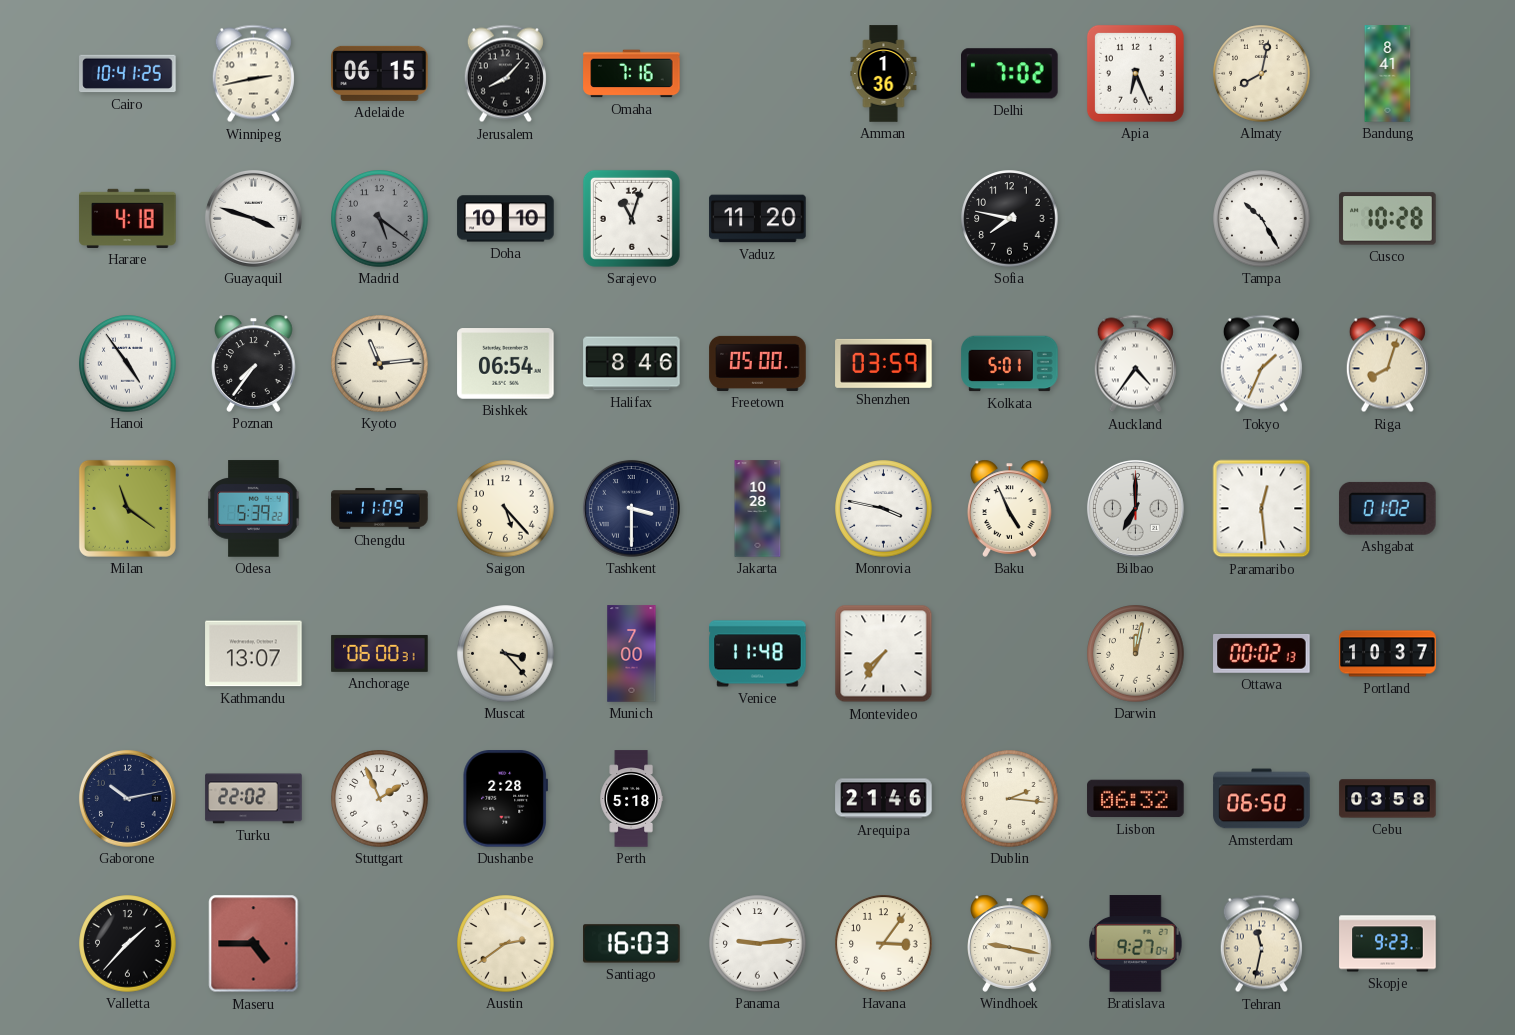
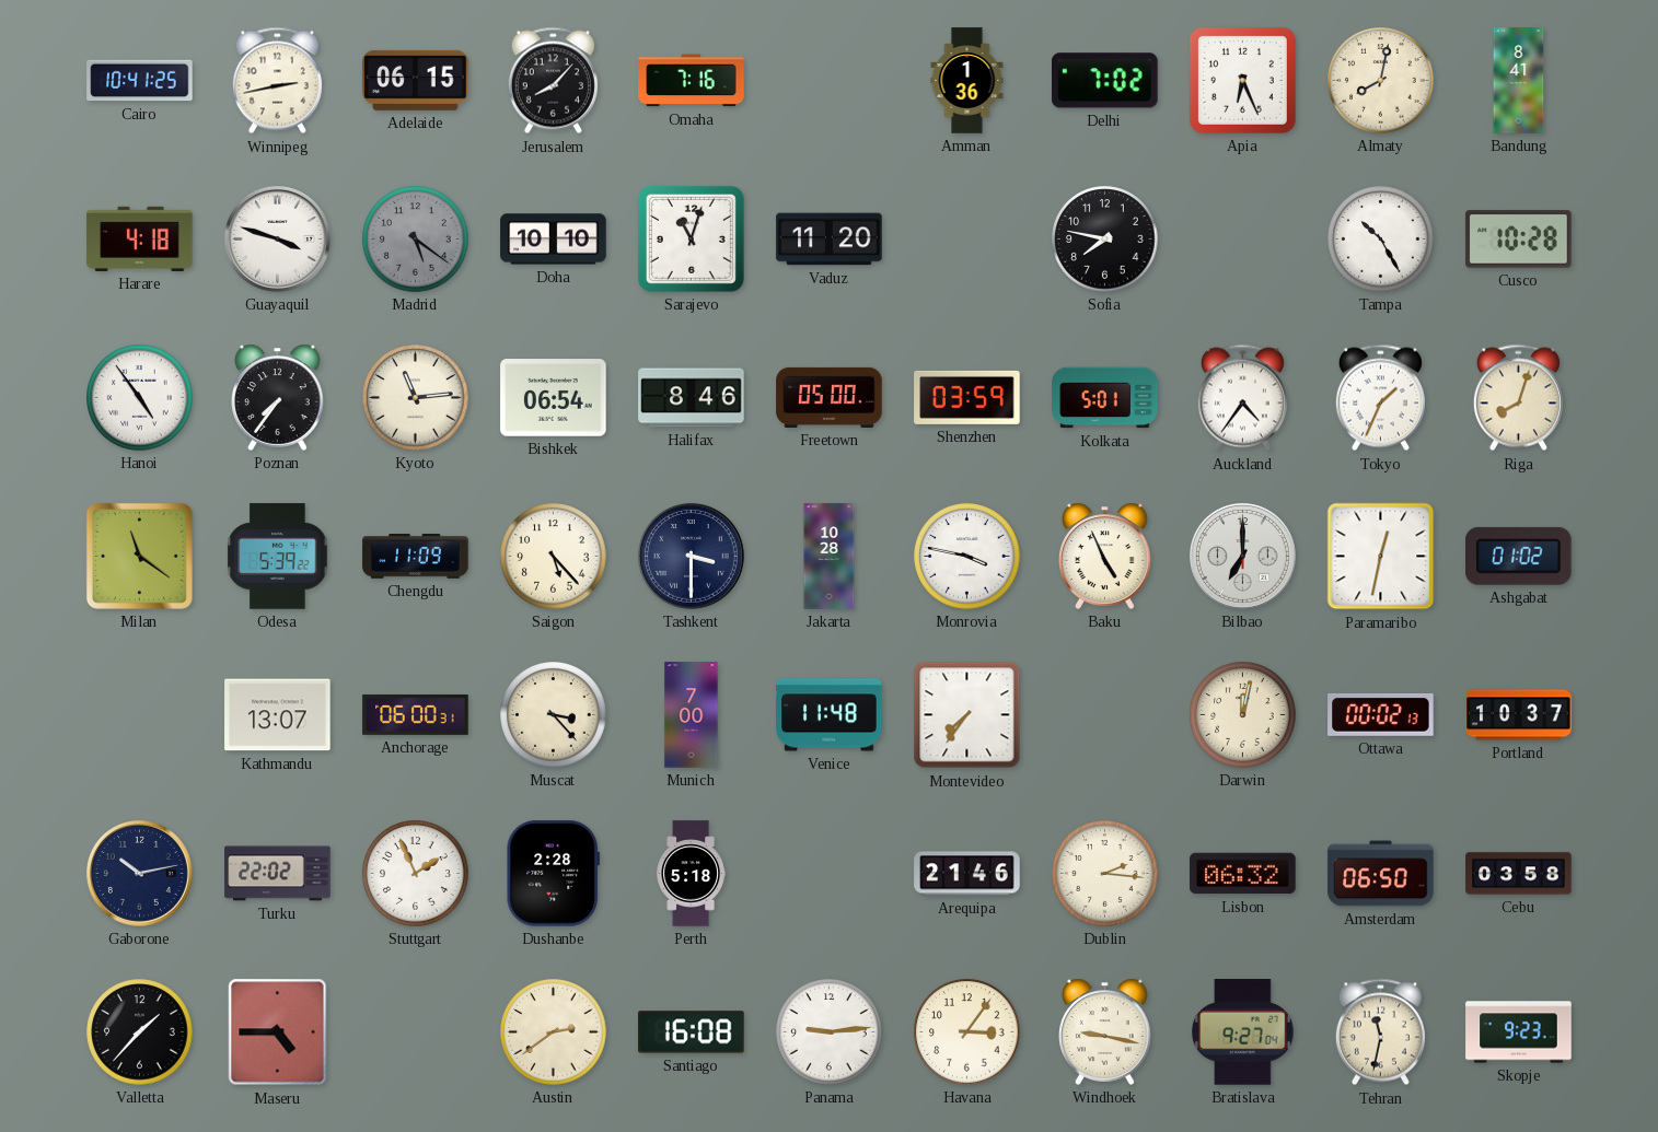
Paramaribo: 12:29 -> 12:32 (1381, 557)
Santiago: 16:03 -> 16:08 (692, 1032)
